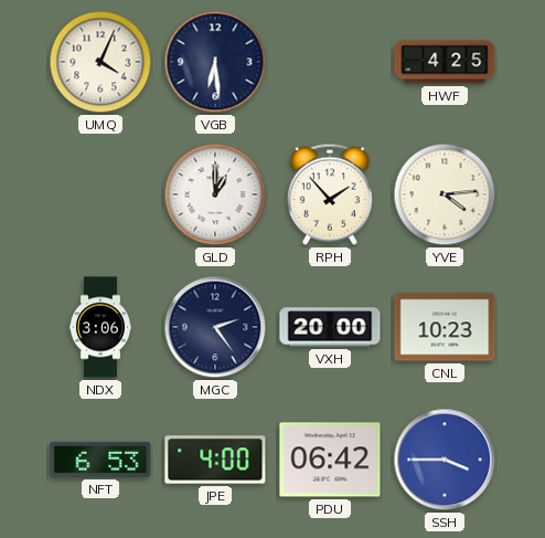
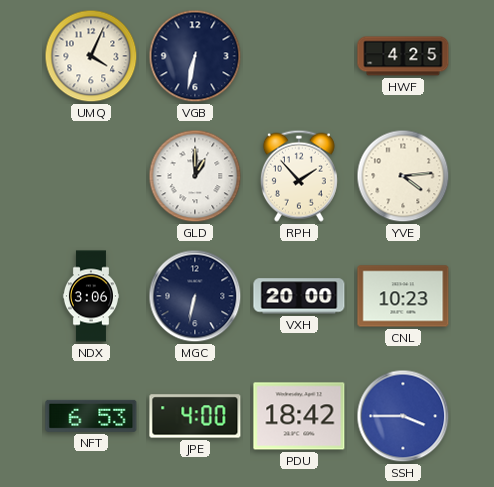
VGB: 6:29 -> 6:32 (195, 56)
MGC: 2:24 -> 6:32 (195, 296)
PDU: 06:42 -> 18:42 (299, 416)
